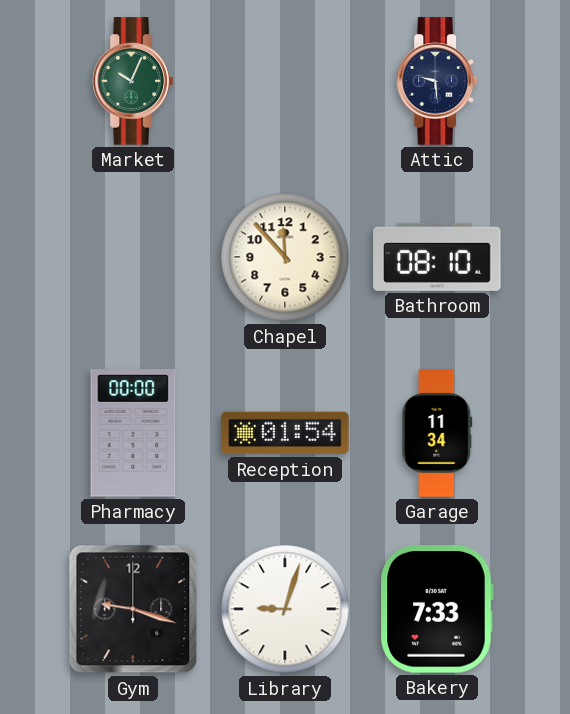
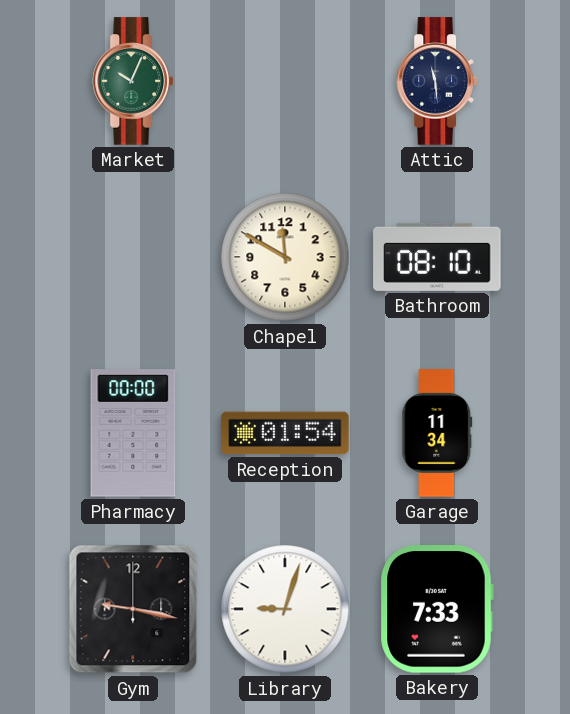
Attic: 9:29 -> 11:29 (437, 81)
Chapel: 11:53 -> 11:50 (285, 257)
Gym: 9:18 -> 9:17 (133, 609)
